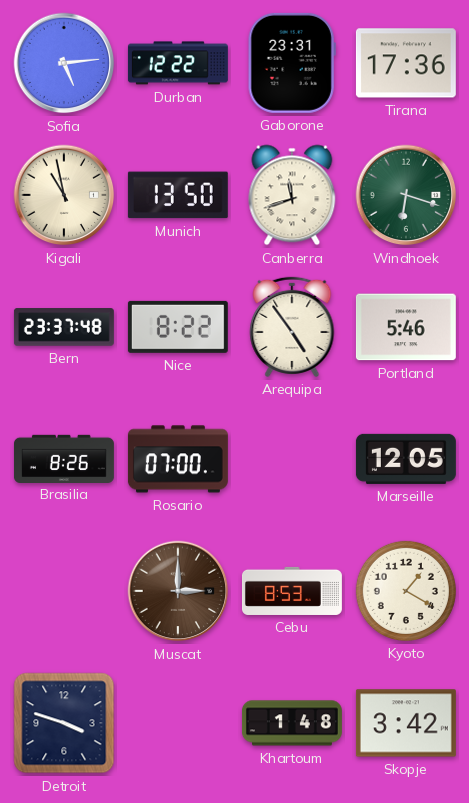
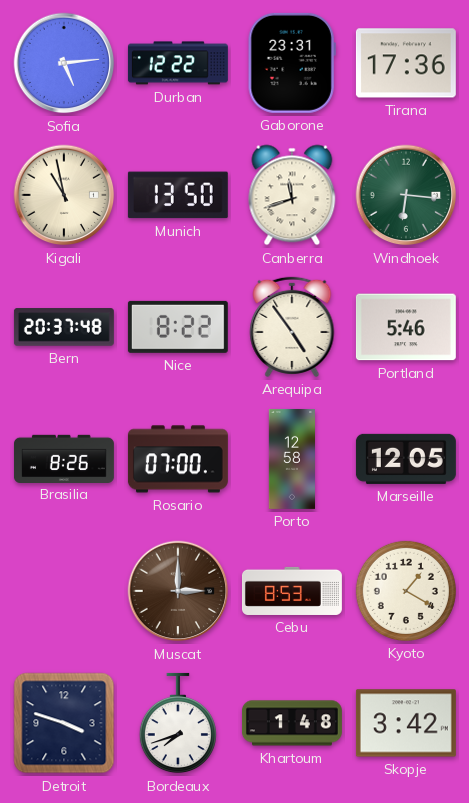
Windhoek: 6:18 -> 6:16 (406, 195)
Bern: 23:37 -> 20:37 (64, 327)
Porto: none -> 12:58 (291, 459)
Bordeaux: none -> 7:42 (178, 723)
